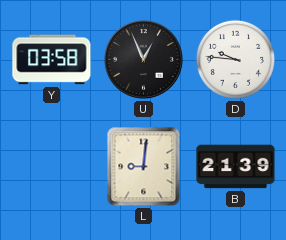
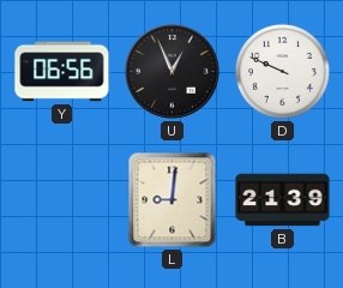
Y: 03:58 -> 06:56 (62, 72)
D: 9:46 -> 9:49 (282, 71)
